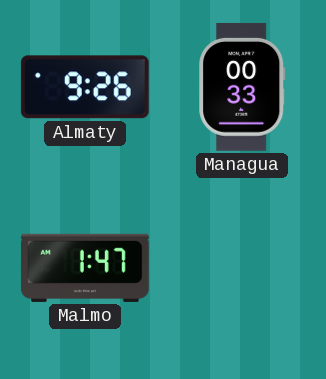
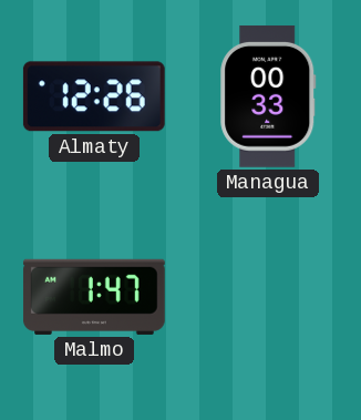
Almaty: 9:26 -> 12:26 (94, 96)
